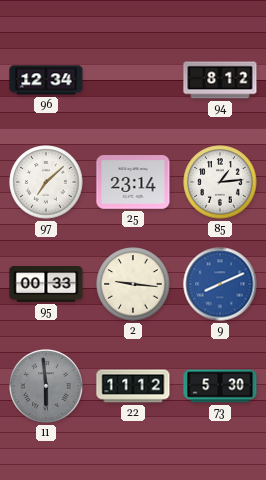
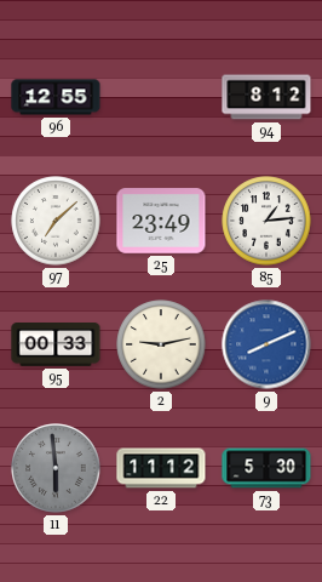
96: 12:34 -> 12:55 (56, 97)
25: 23:14 -> 23:49 (161, 221)
2: 9:16 -> 9:13 (161, 344)
